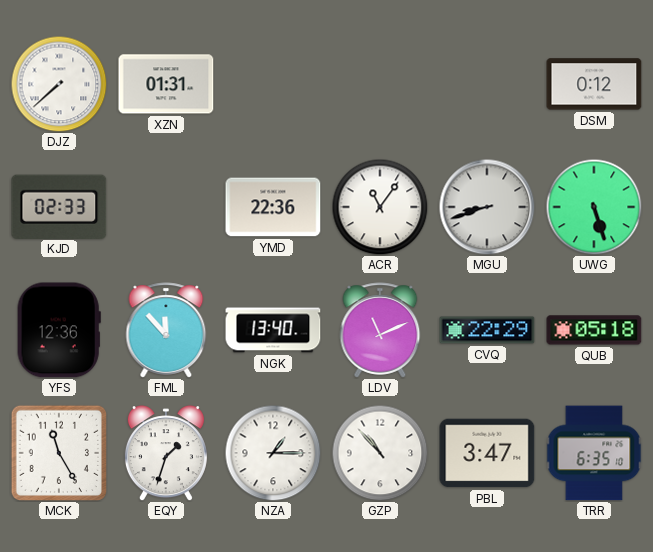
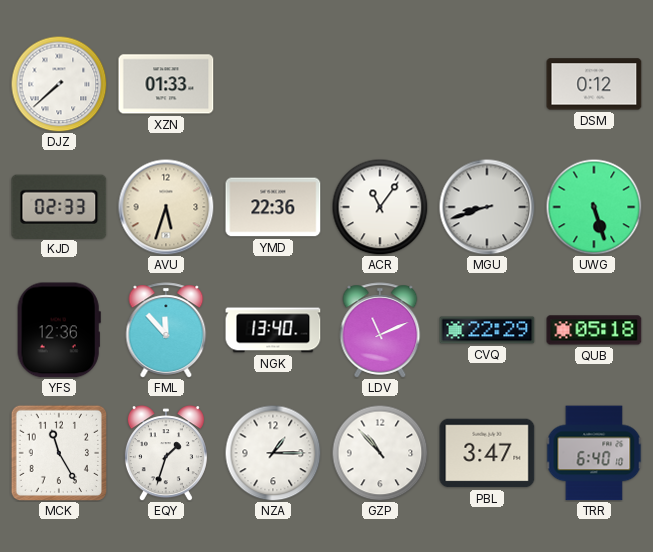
XZN: 01:31 -> 01:33 (166, 84)
AVU: none -> 5:33 (166, 207)
TRR: 6:35 -> 6:40 (594, 453)
